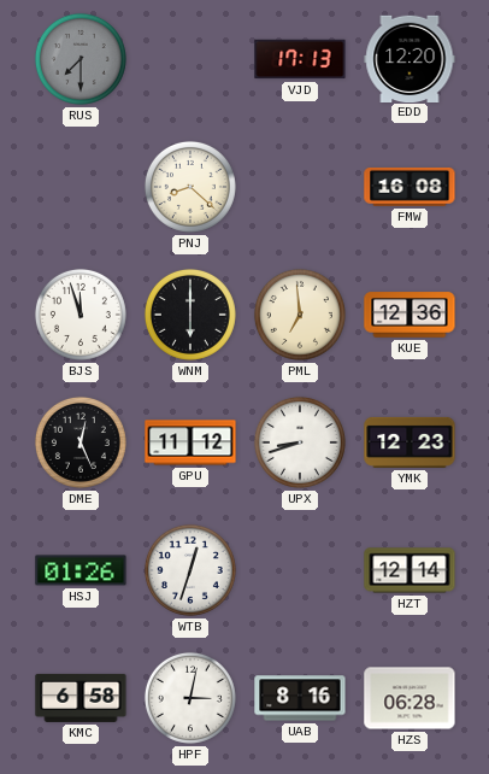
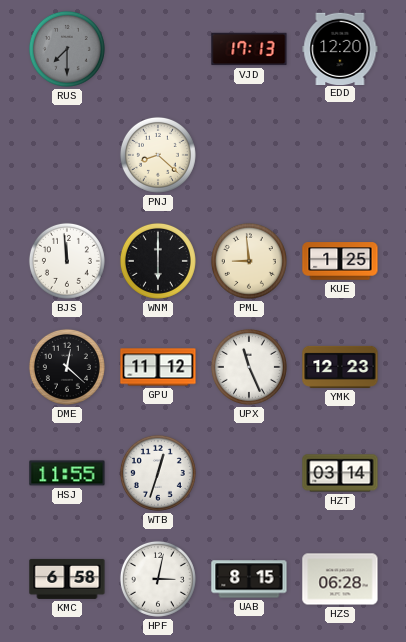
FMW: 16:08 -> none (410, 187)
BJS: 11:57 -> 11:59 (67, 261)
PML: 6:59 -> 8:59 (249, 261)
KUE: 12:36 -> 1:25 (340, 261)
DME: 12:26 -> 12:22 (67, 367)
UPX: 8:42 -> 11:26 (249, 367)
HSJ: 01:26 -> 11:55 (67, 473)
HZT: 12:14 -> 03:14 (340, 473)
UAB: 8:16 -> 8:15 (249, 579)
